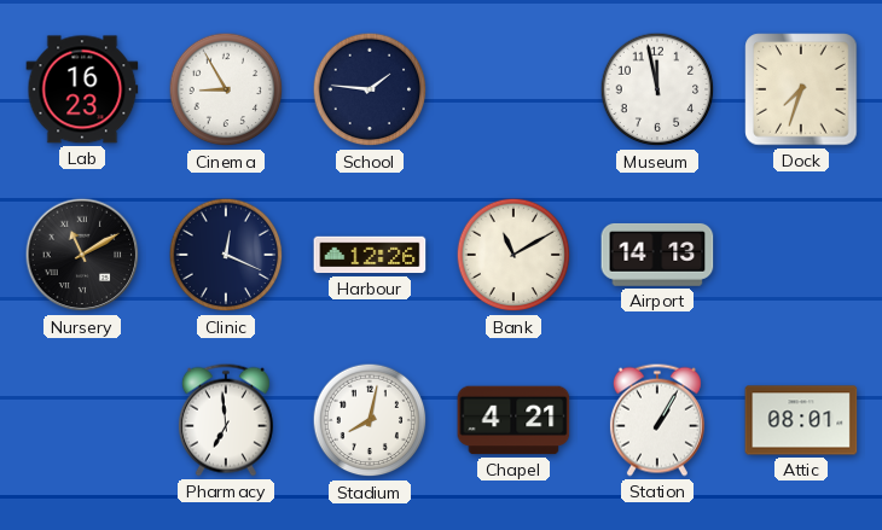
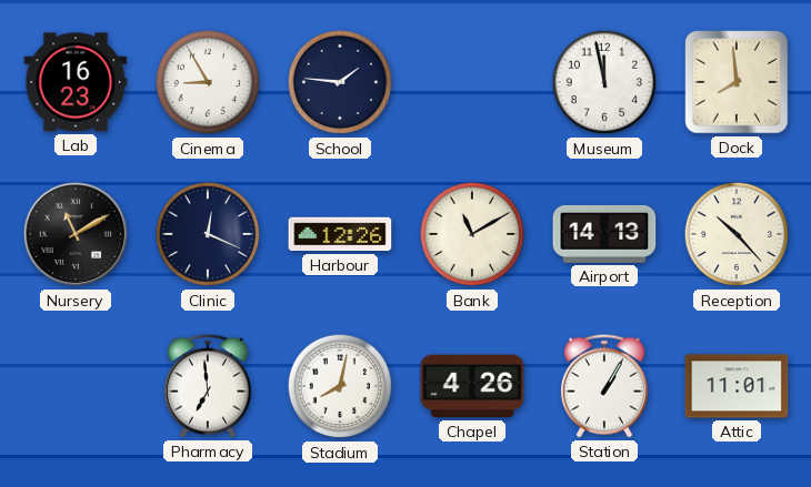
Dock: 7:33 -> 7:59 (737, 82)
Reception: none -> 10:23 (737, 234)
Chapel: 4:21 -> 4:26 (472, 386)
Attic: 08:01 -> 11:01 (737, 386)
